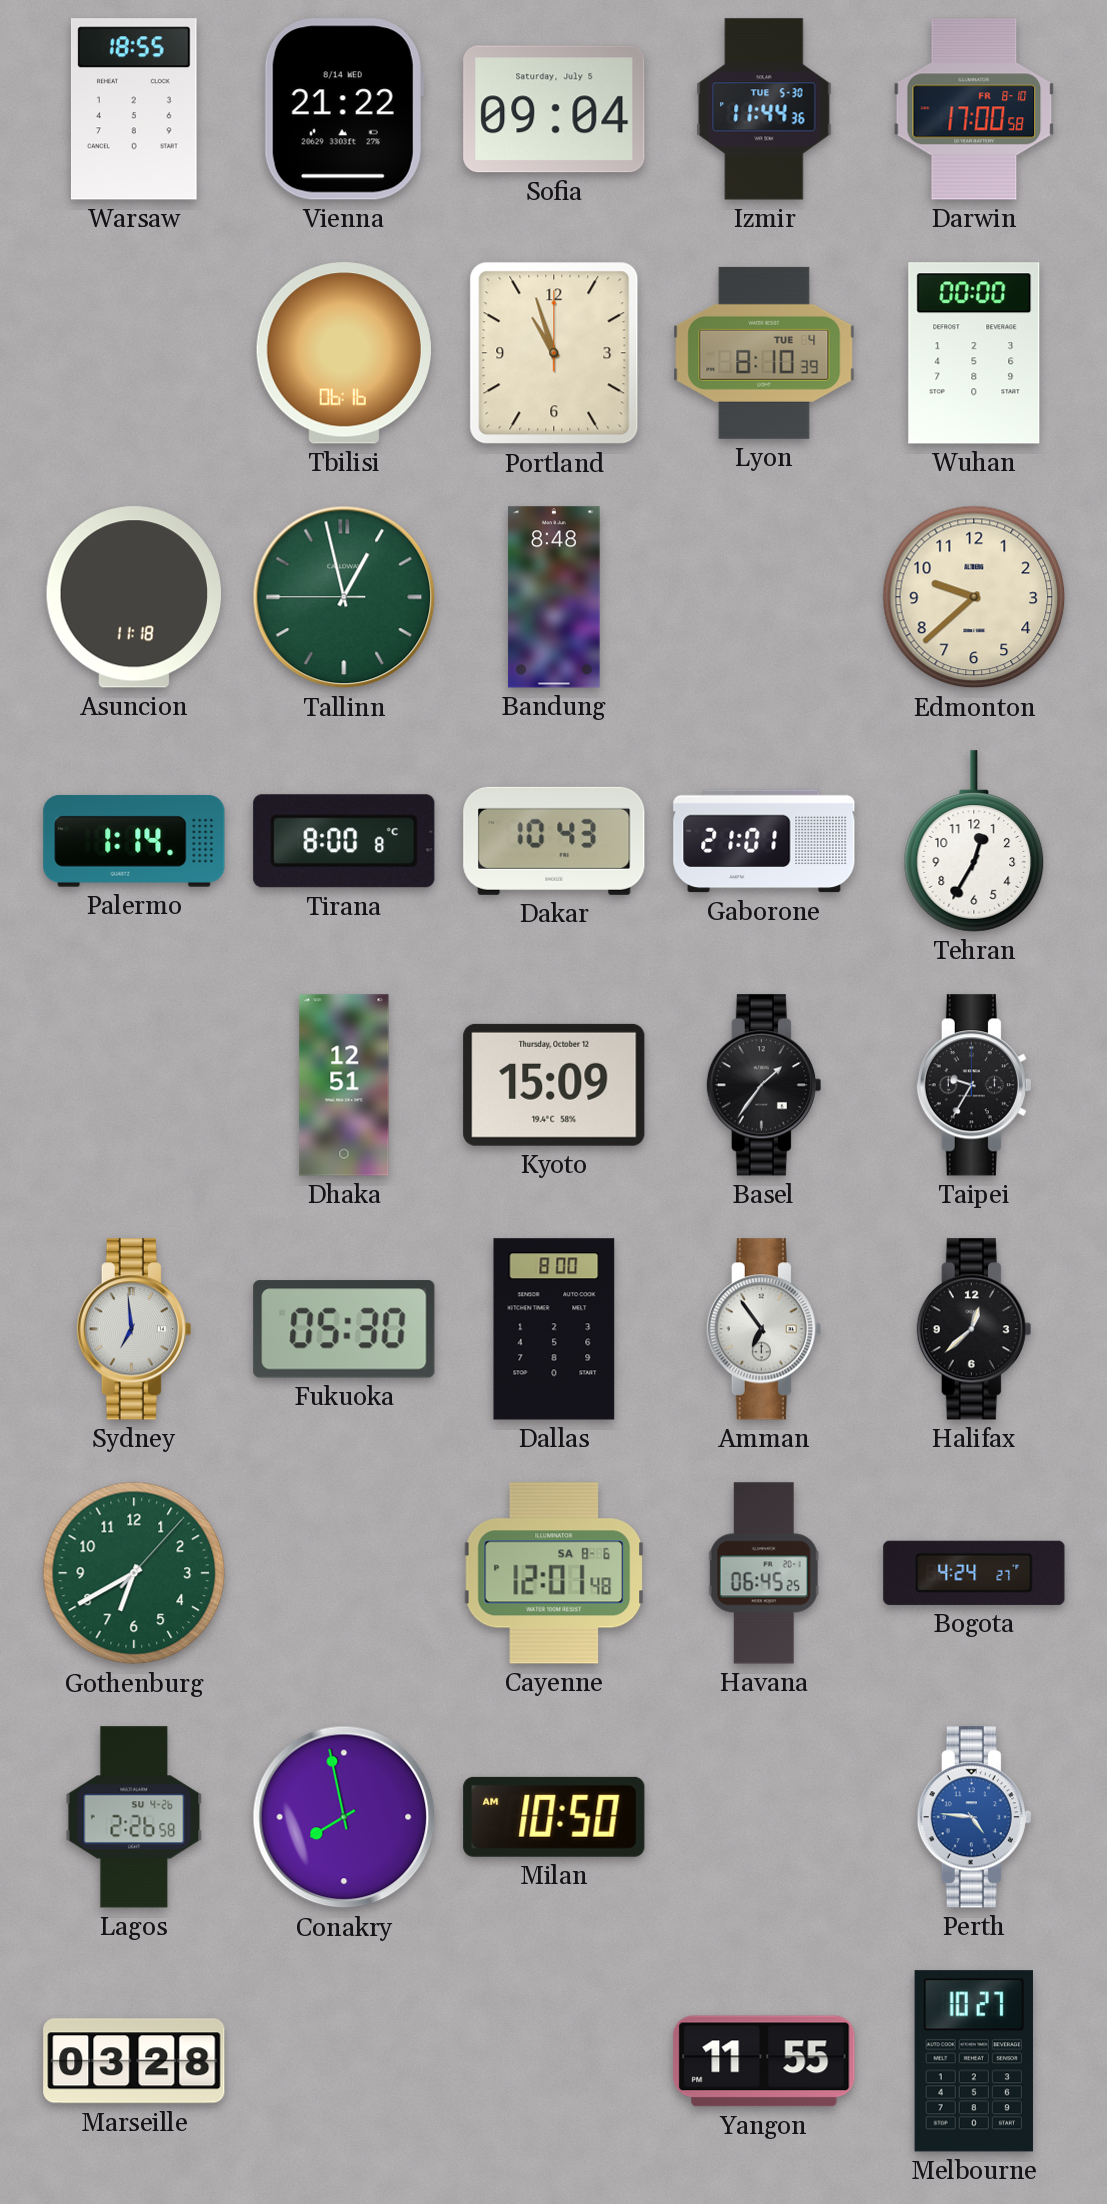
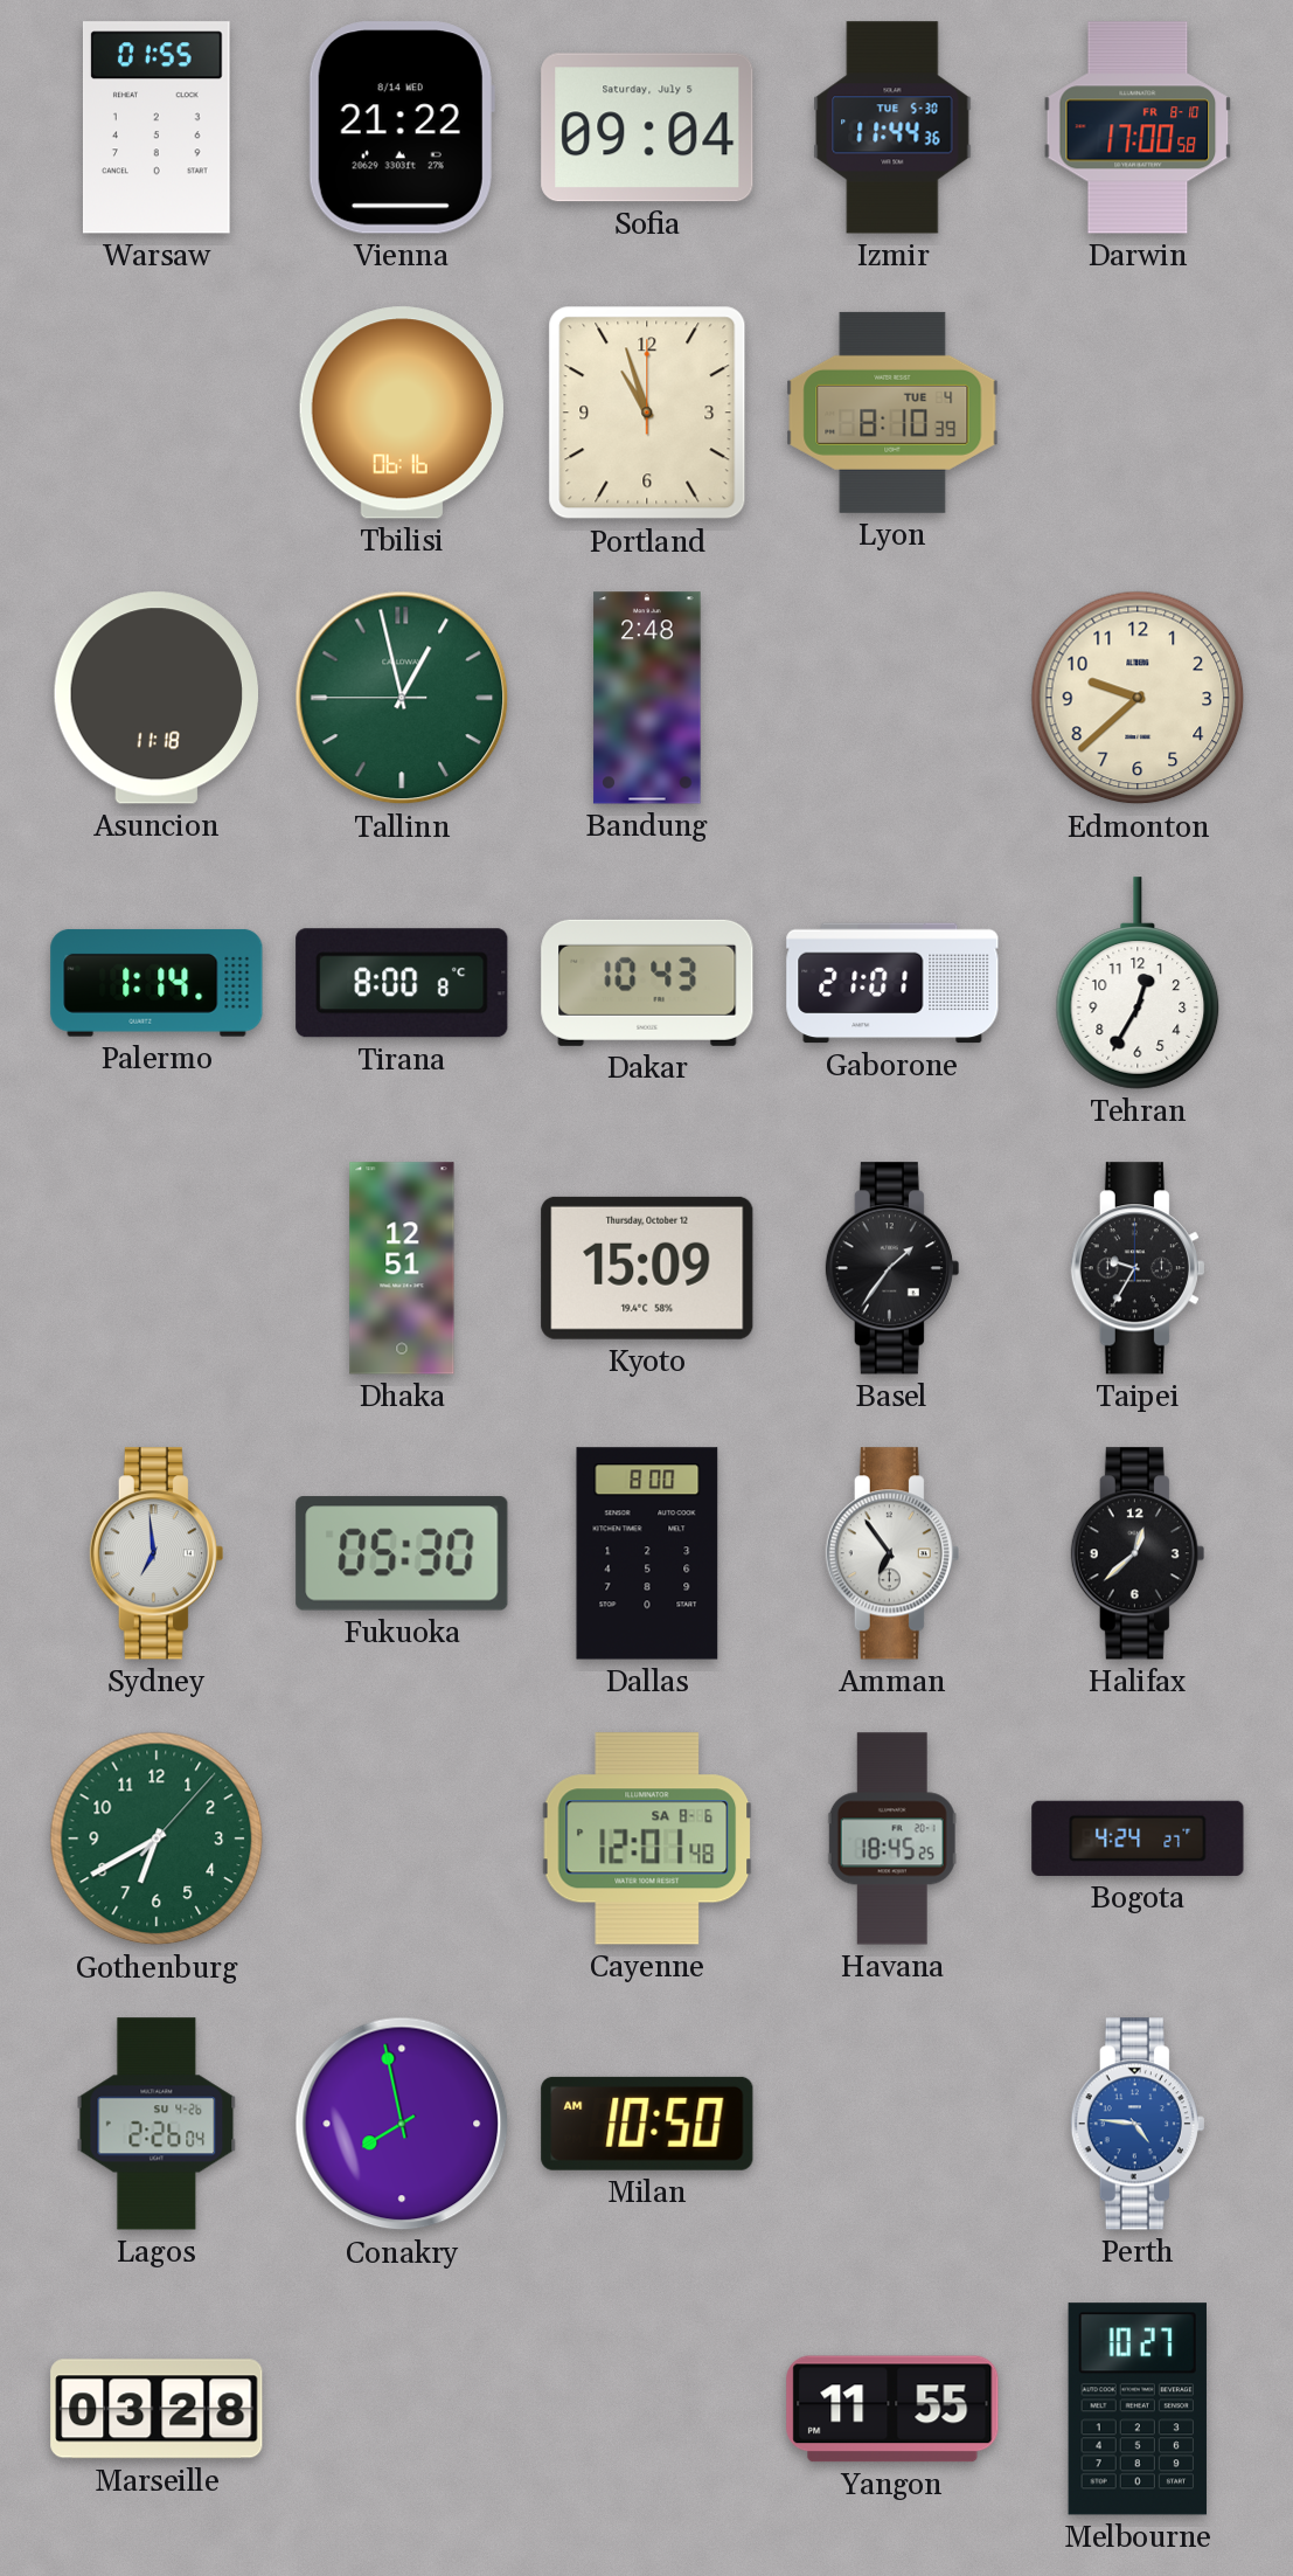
Warsaw: 18:55 -> 01:55 (157, 127)
Wuhan: 00:00 -> none (974, 353)
Bandung: 8:48 -> 2:48 (647, 698)
Havana: 06:45 -> 18:45 (892, 1838)
Lagos: 2:26:58 -> 2:26:04 (157, 2124)
